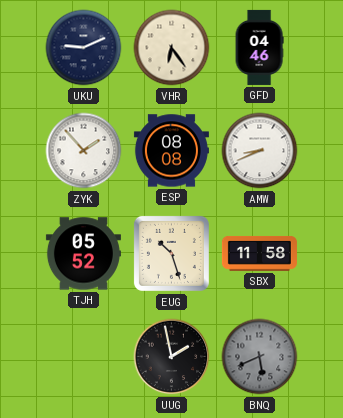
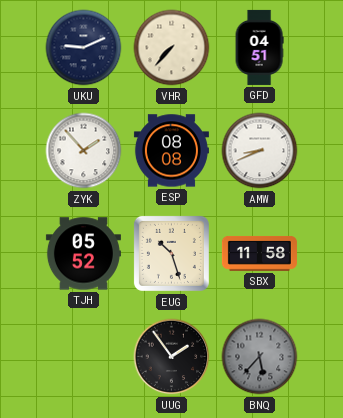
VHR: 6:24 -> 7:37 (172, 48)
GFD: 04:46 -> 04:51 (259, 47)
UUG: 1:58 -> 1:54 (172, 357)
BNQ: 5:41 -> 5:37 (260, 357)
